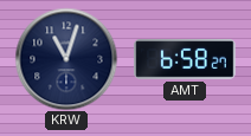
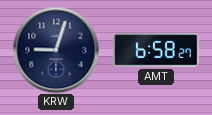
KRW: 11:03 -> 9:03 (56, 50)
